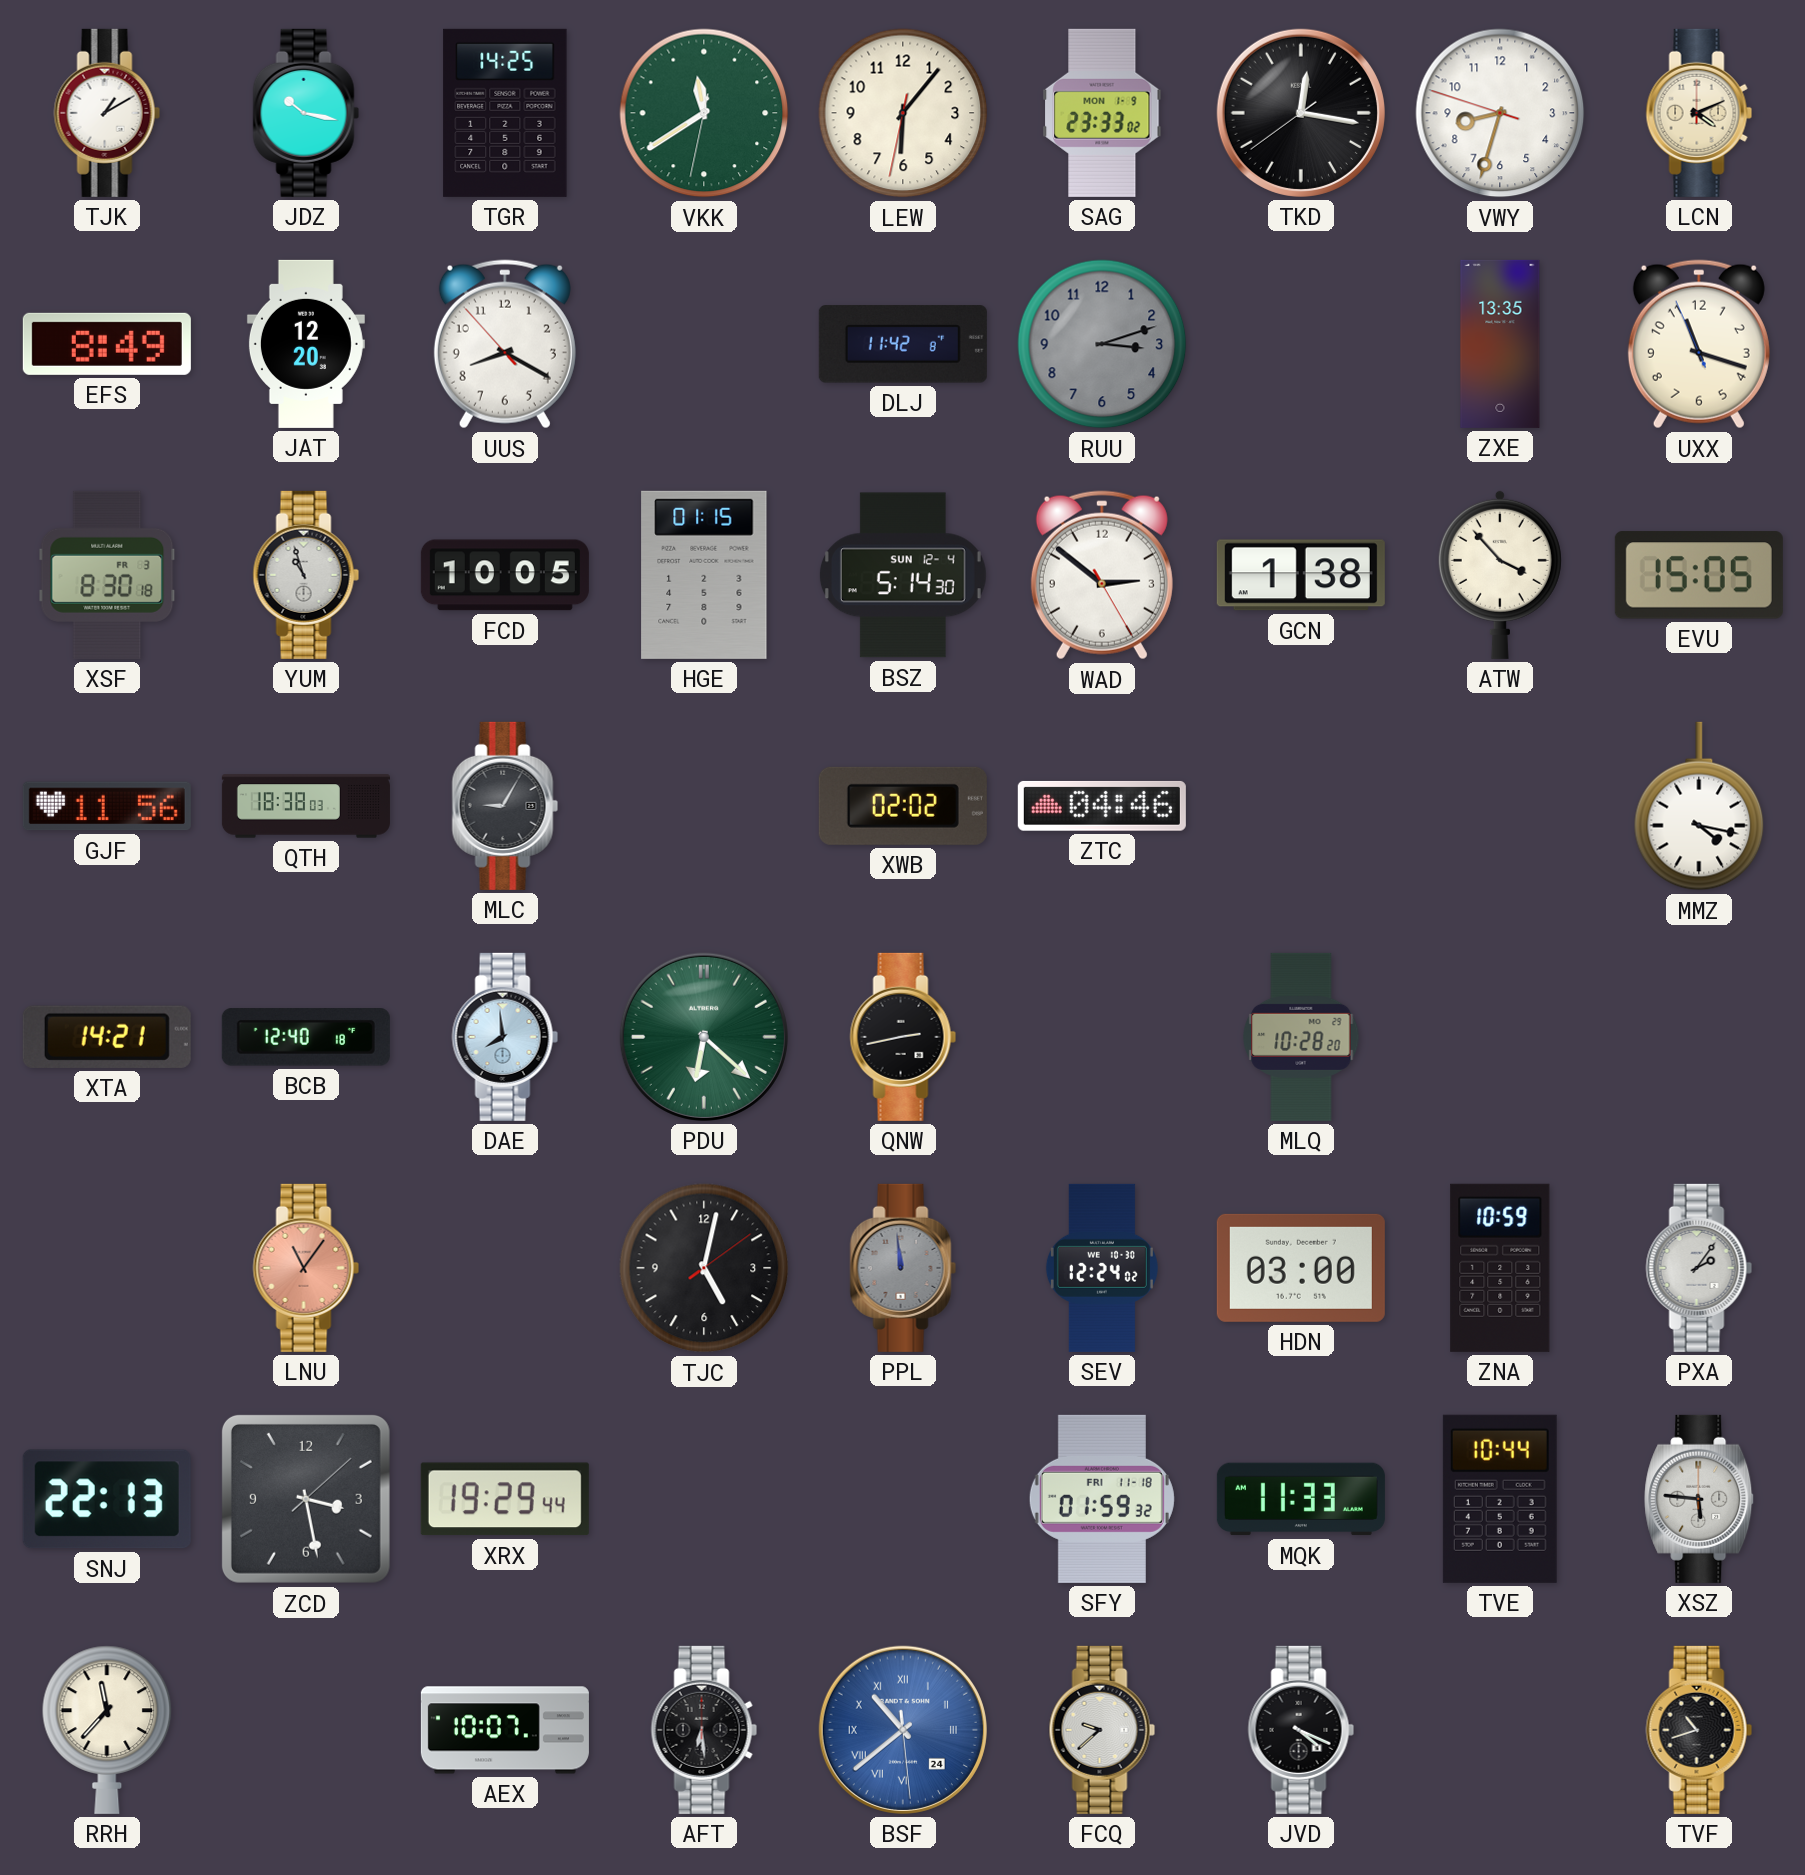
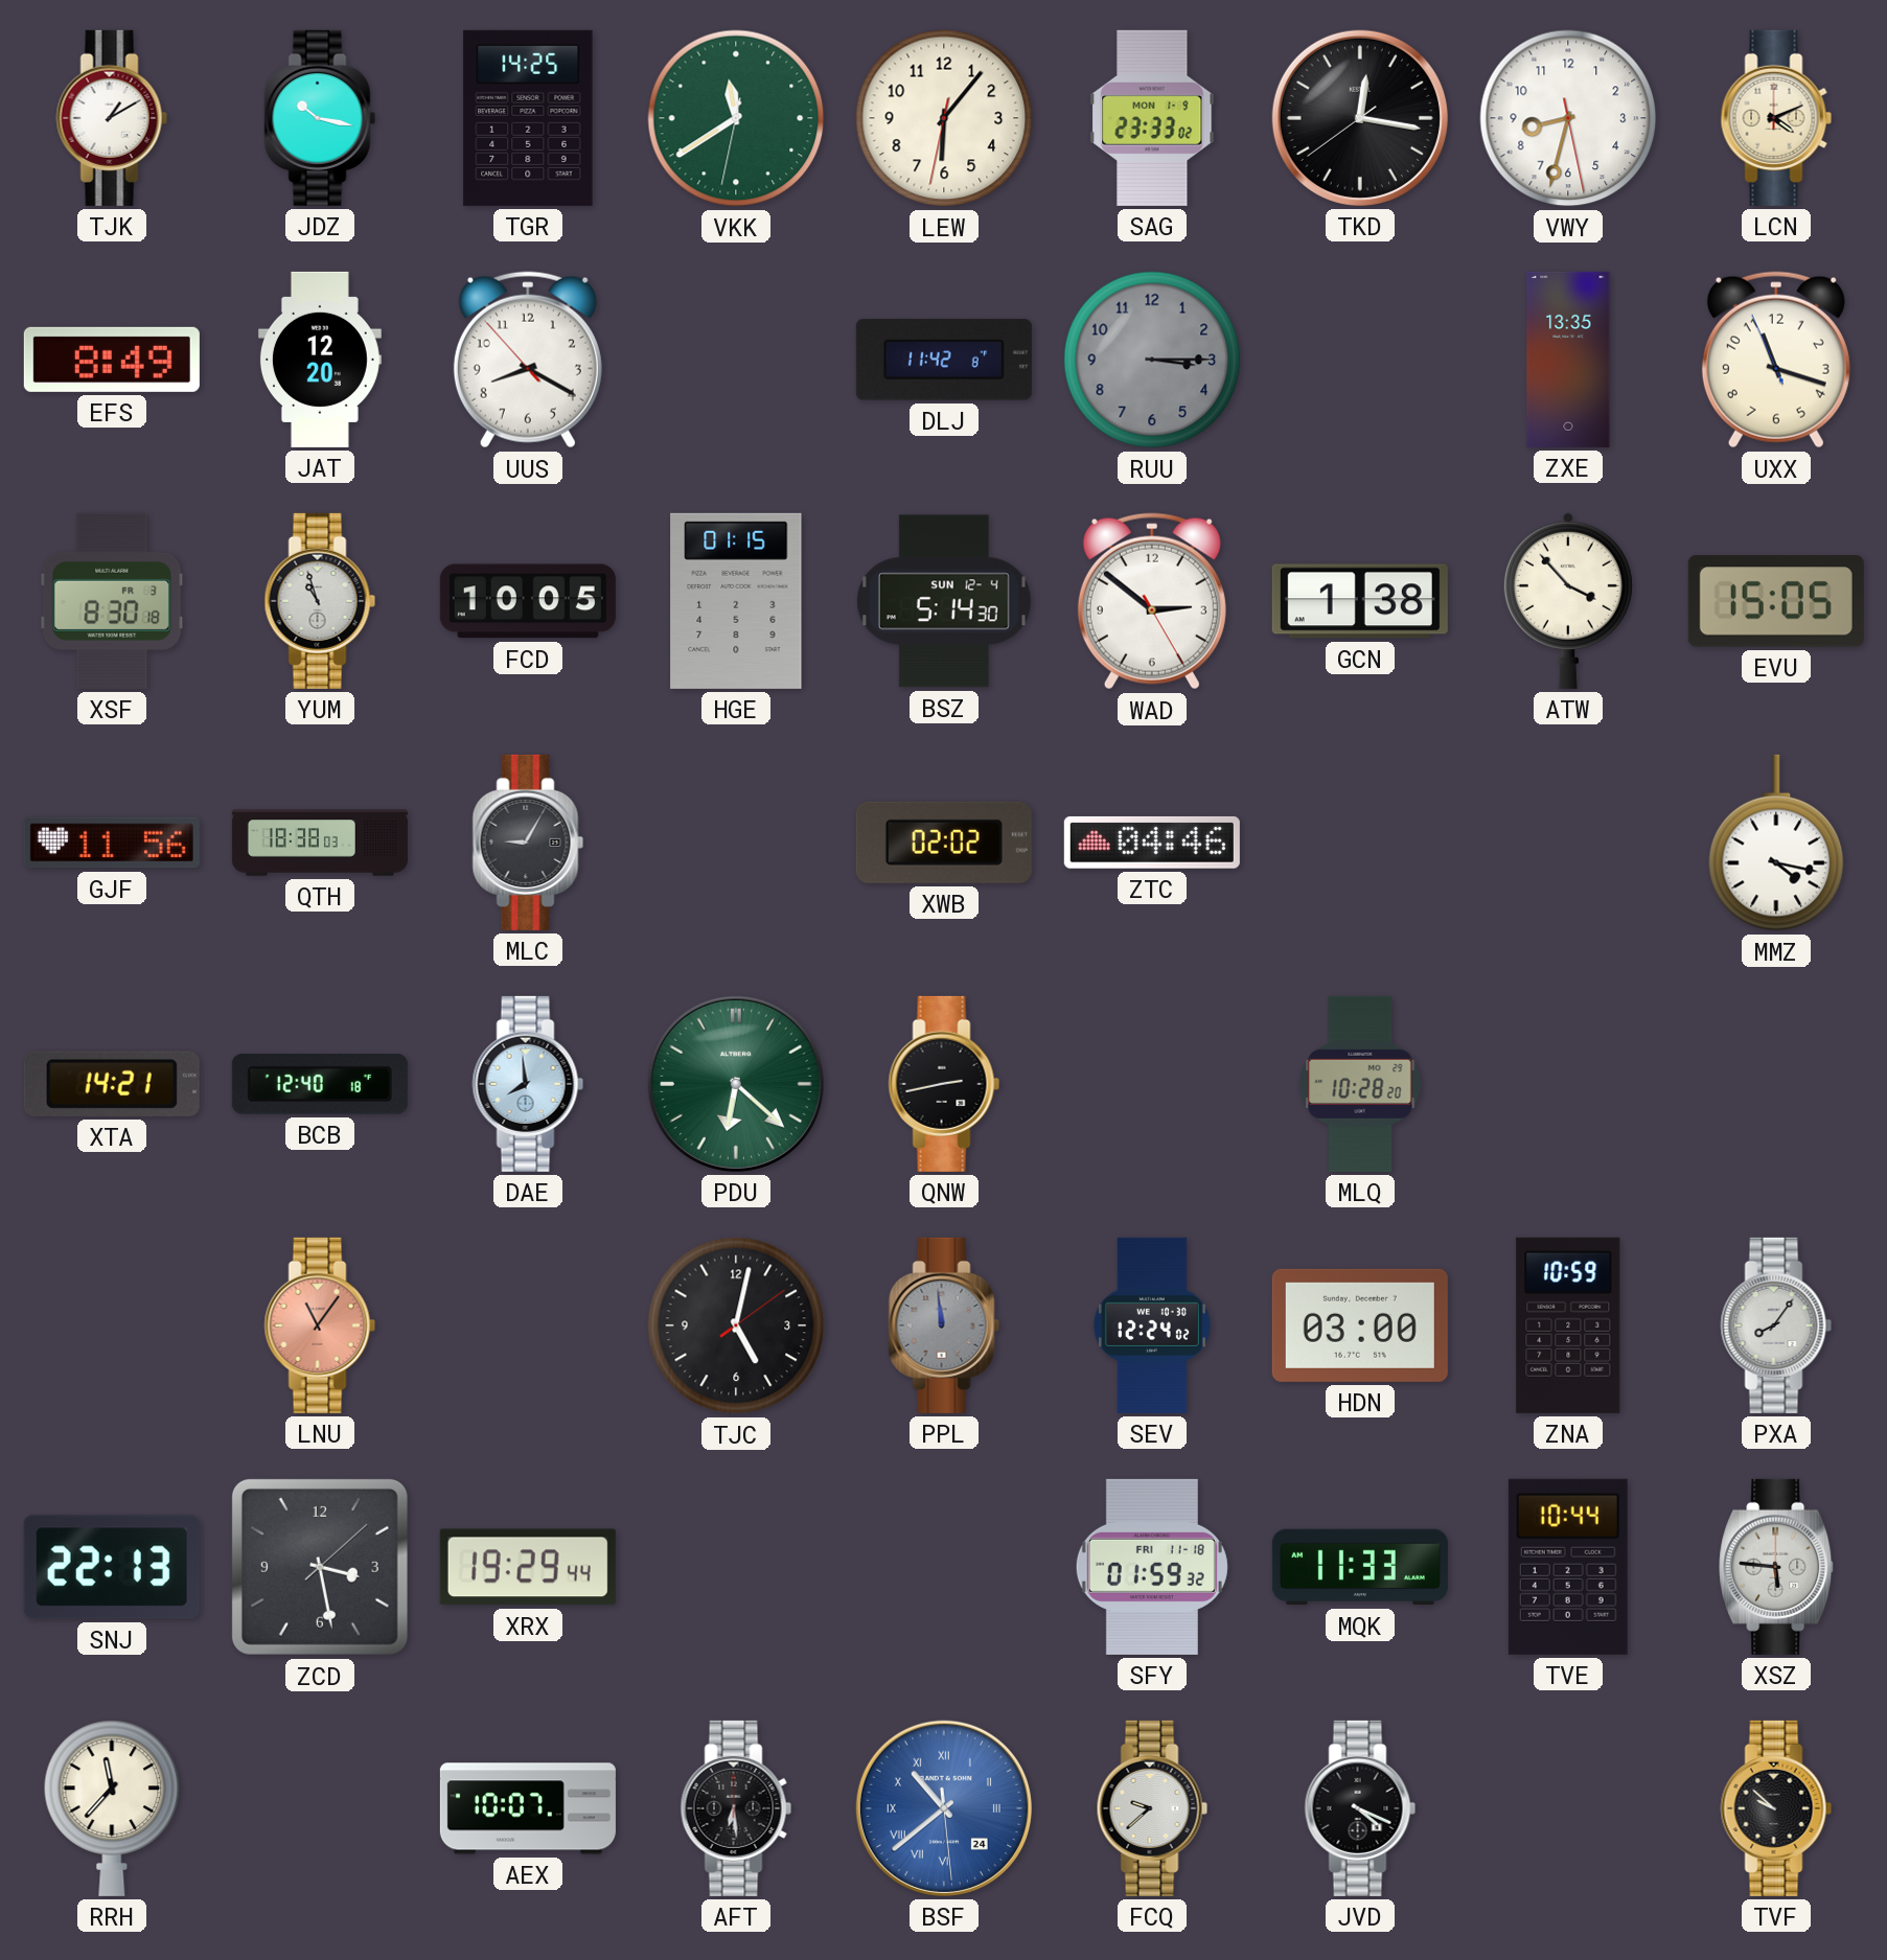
VWY: 8:32:48 -> 8:32:28 (1568, 118)
RUU: 3:12 -> 3:15 (1152, 360)
PXA: 2:06 -> 8:06 (1776, 1325)
TVF: 10:42 -> 9:52 (1776, 1808)
